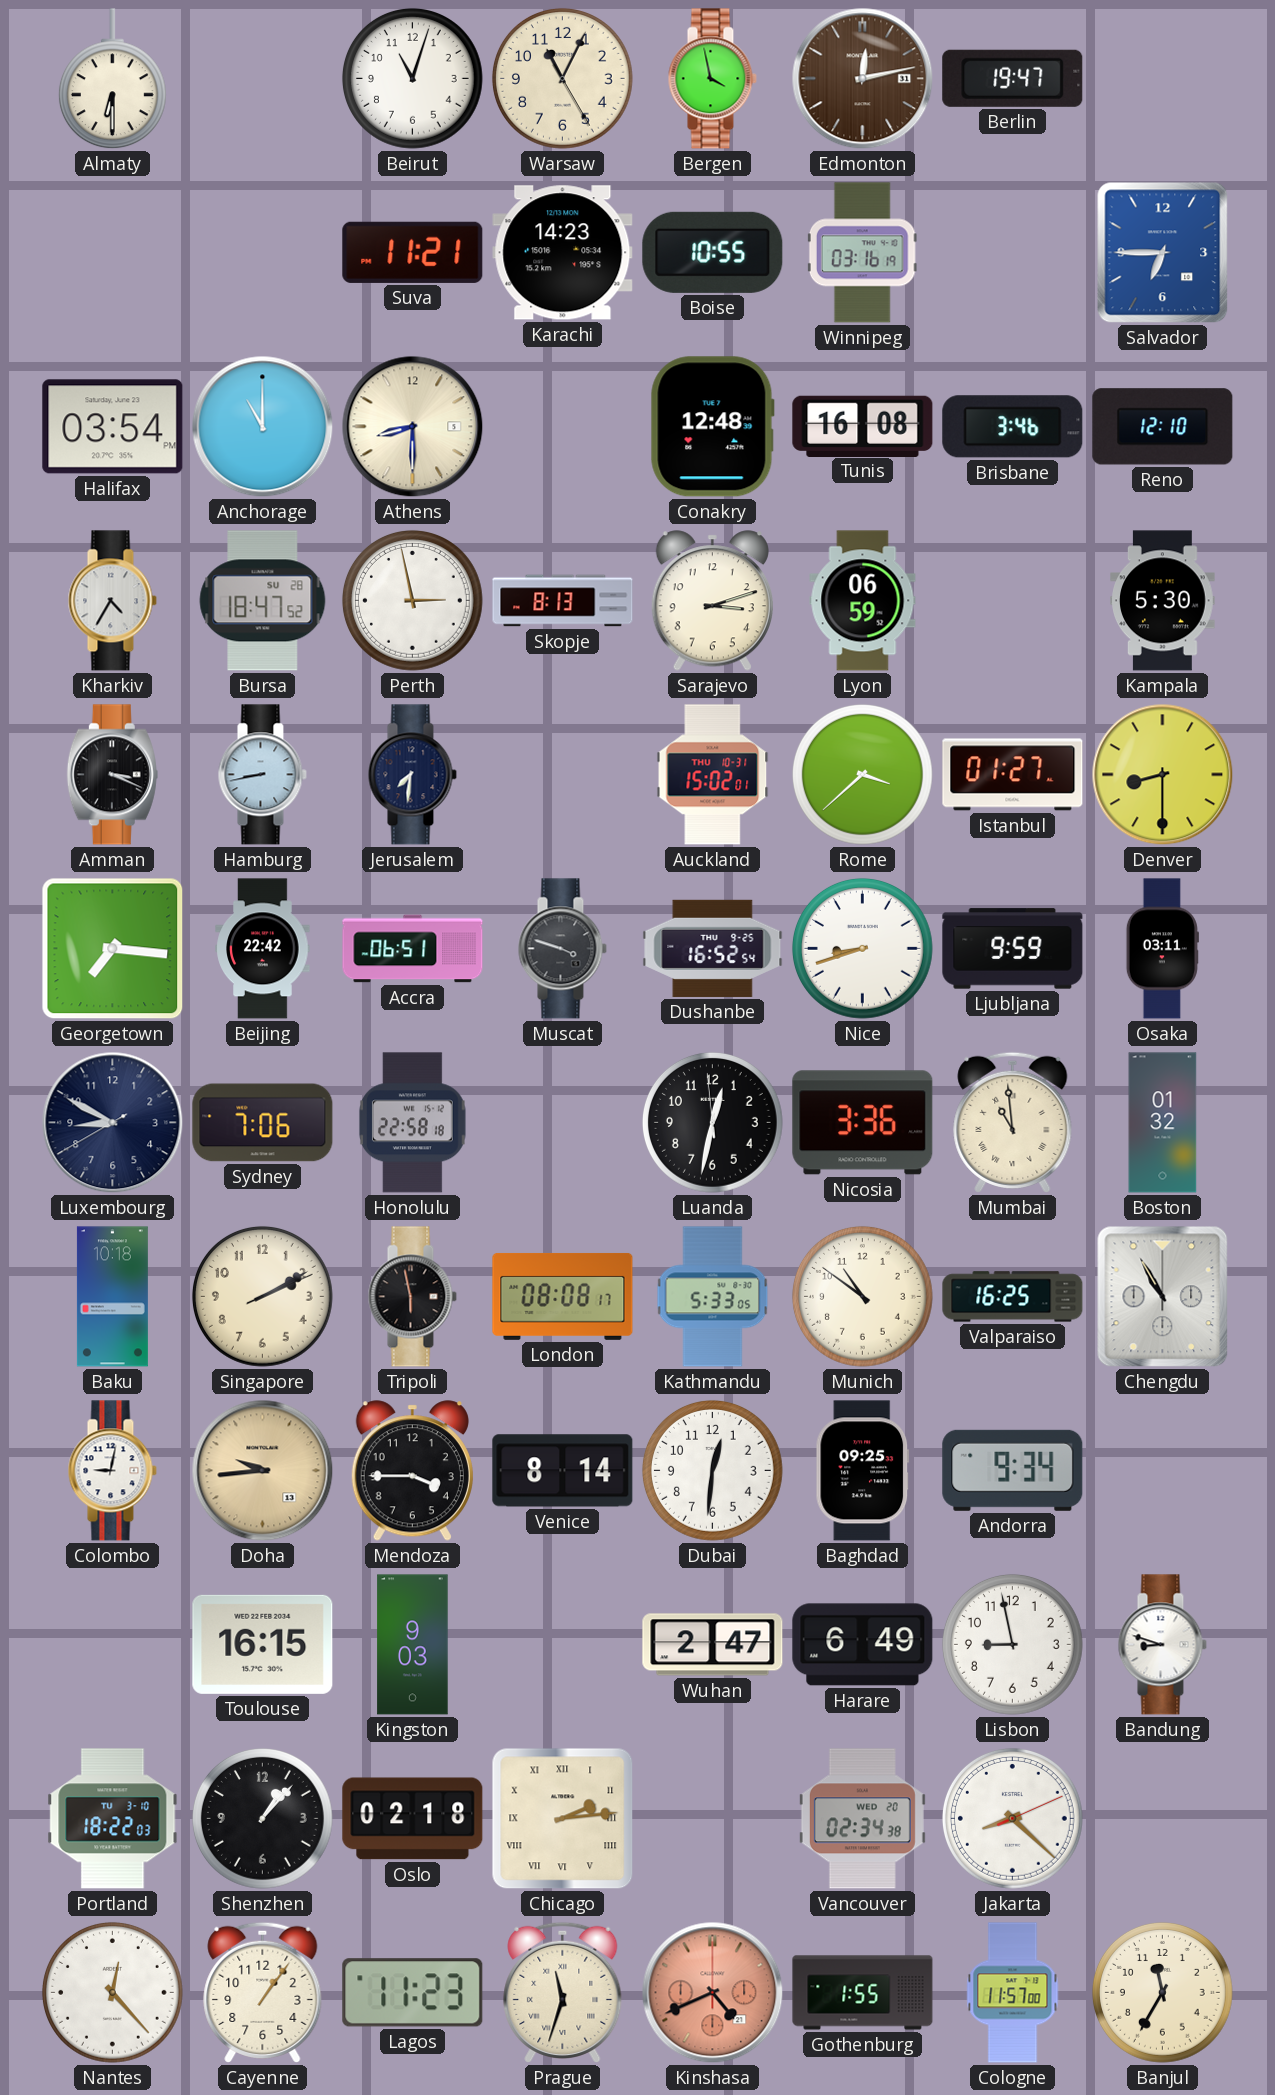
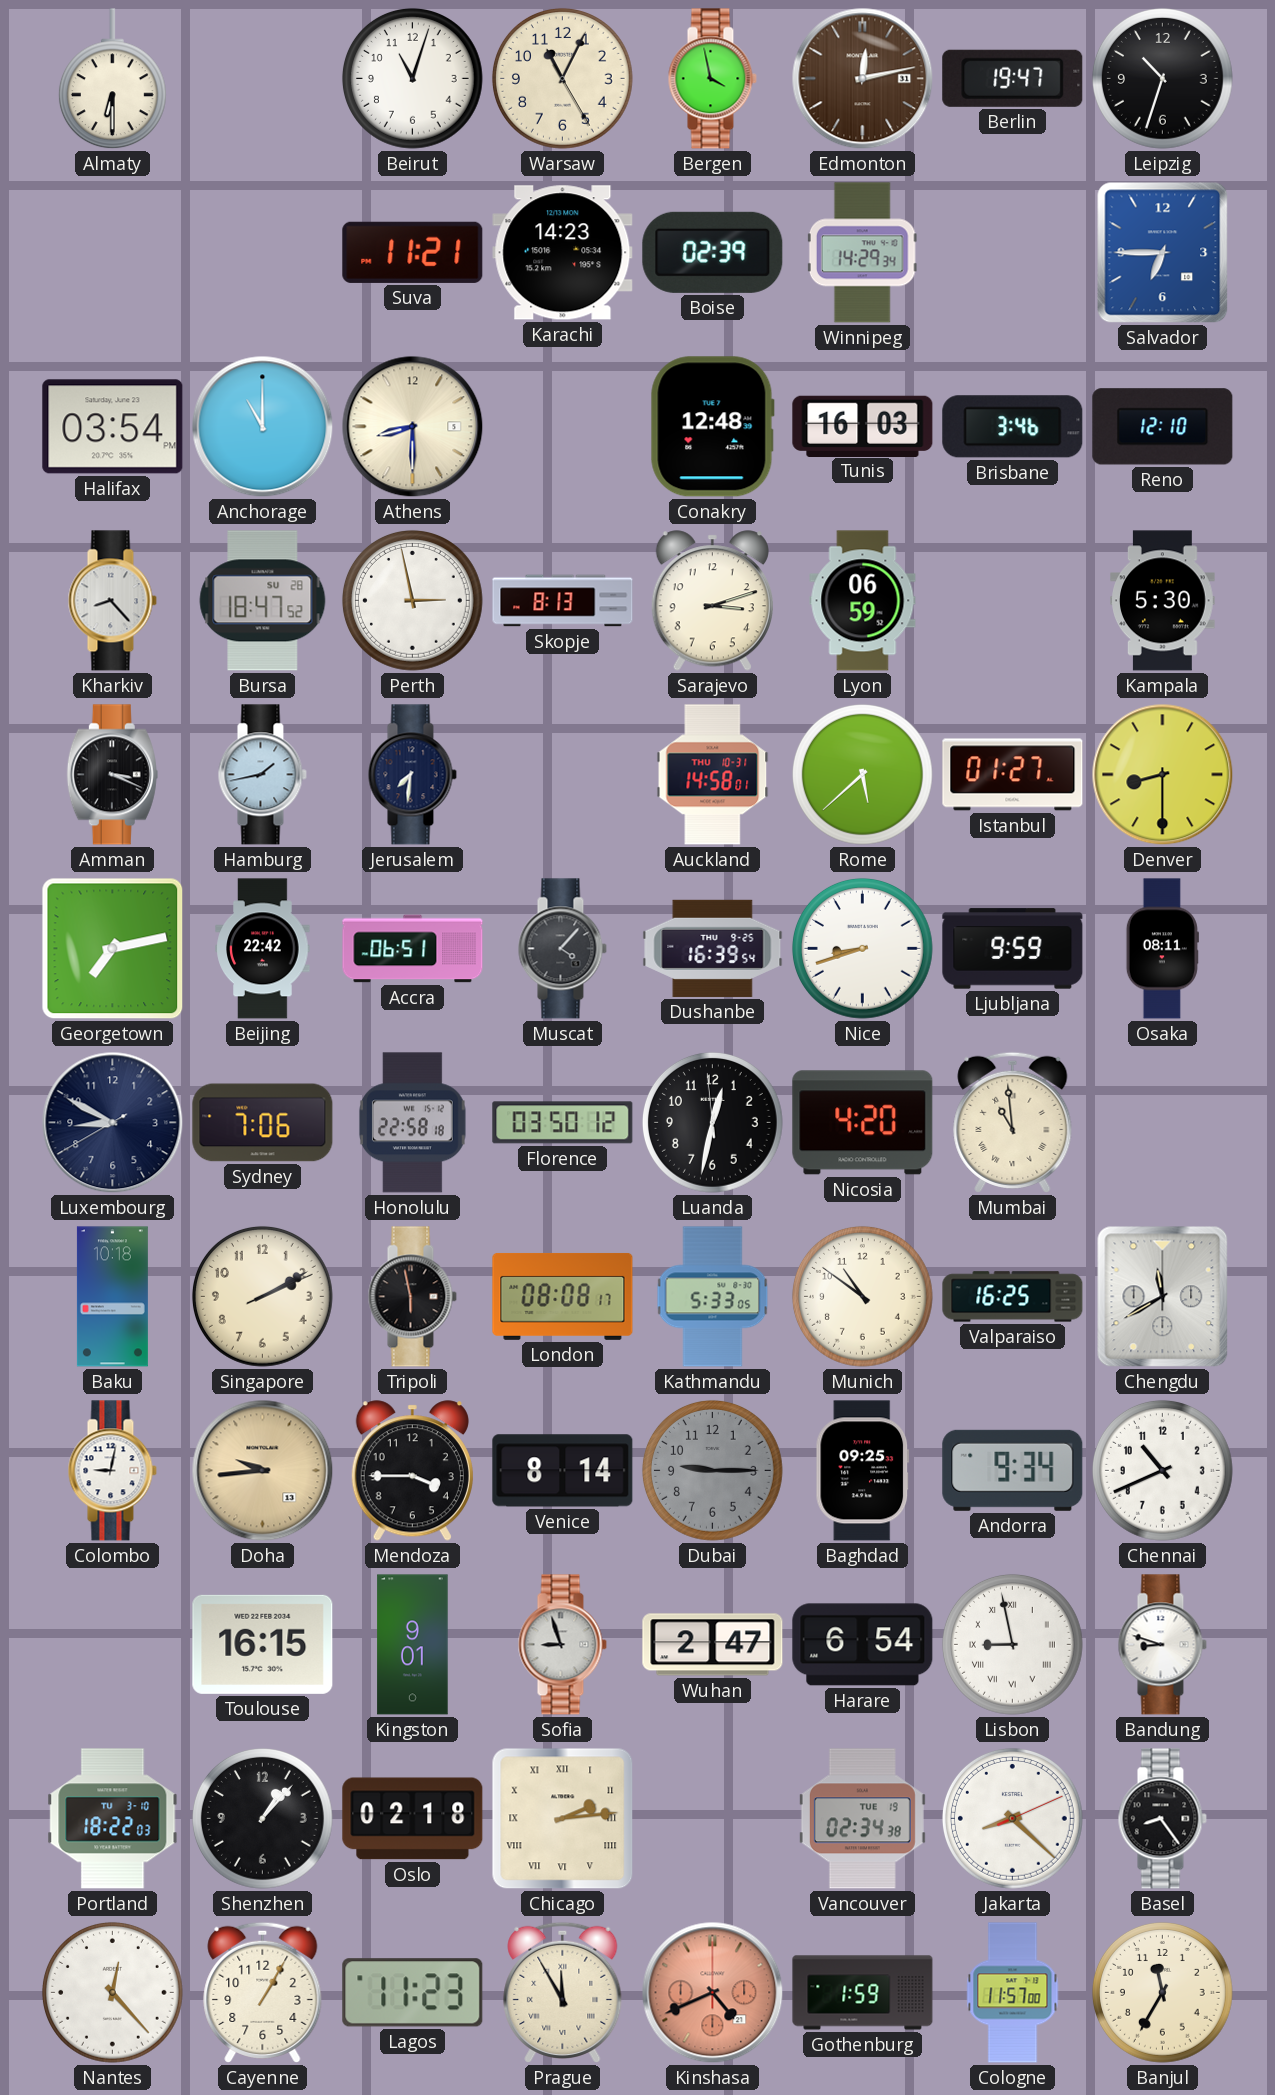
Leipzig: none -> 10:33 (1163, 79)
Boise: 10:55 -> 02:39 (713, 252)
Winnipeg: 03:16 -> 14:29 (862, 253)
Tunis: 16:08 -> 16:03 (863, 426)
Kharkiv: 4:35 -> 8:23 (112, 601)
Hamburg: 8:43 -> 1:43 (262, 775)
Auckland: 15:02 -> 14:58 (713, 775)
Rome: 3:38 -> 5:38 (863, 775)
Georgetown: 7:16 -> 7:13 (113, 949)
Muscat: 3:48 -> 4:07 (562, 949)
Dushanbe: 16:52 -> 16:39 (713, 948)
Osaka: 03:11 -> 08:11 (1162, 949)
Florence: none -> 03:50 (563, 1123)
Nicosia: 3:36 -> 4:20 (863, 1123)
Boston: 01:32 -> none (1163, 1123)
Chengdu: 10:55 -> 11:40 (1163, 1297)
Dubai: 12:31 -> 9:15 (713, 1471)
Dubai dial: white -> grey (713, 1471)
Chennai: none -> 10:41 (1163, 1471)
Kingston: 9:03 -> 9:01 (413, 1645)
Sofia: none -> 8:57 (562, 1645)
Harare: 6:49 -> 6:54 (863, 1645)
Lisbon numerals: Arabic -> Roman (1013, 1645)
Vancouver date: WED 20 -> TUE 19 (862, 1819)
Basel: none -> 8:24 (1162, 1819)
Cayenne: 1:06 -> 1:05 (263, 1992)
Prague: 11:33 -> 11:55 (563, 1992)
Gothenburg: 1:55 -> 1:59 (863, 1993)
